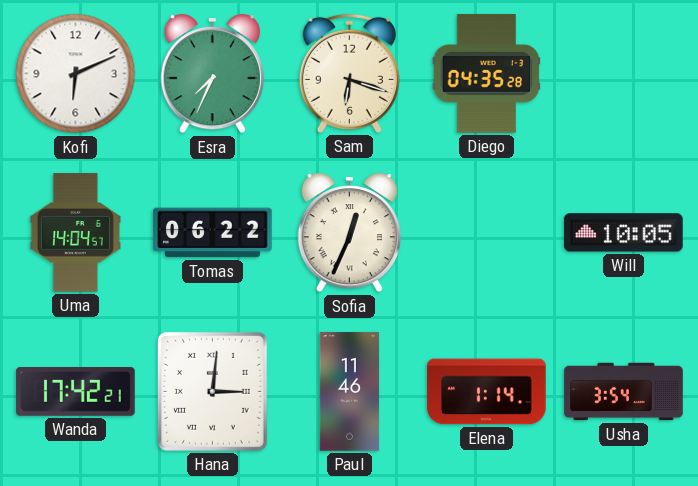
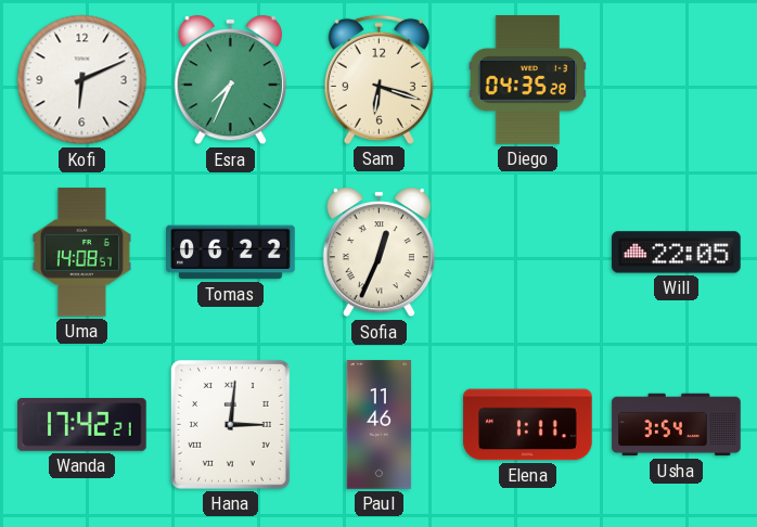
Uma: 14:04 -> 14:08 (81, 253)
Will: 10:05 -> 22:05 (677, 253)
Elena: 1:14 -> 1:11 (528, 425)
